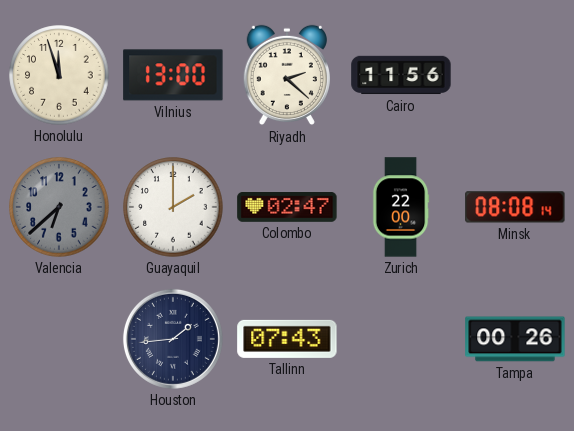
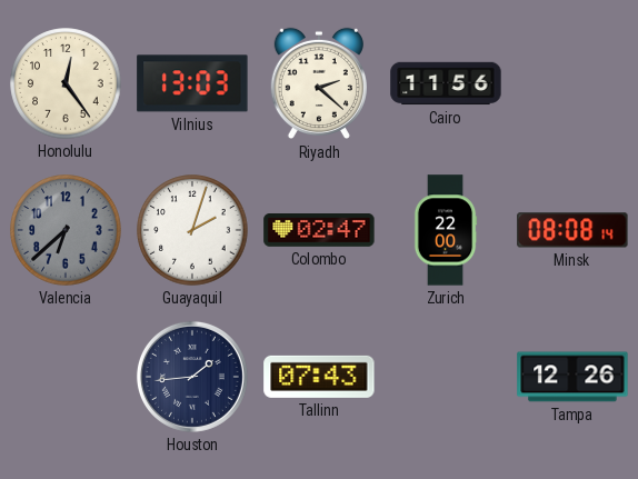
Honolulu: 11:57 -> 12:24 (66, 83)
Vilnius: 13:00 -> 13:03 (192, 83)
Guayaquil: 2:00 -> 2:03 (192, 230)
Tampa: 00:26 -> 12:26 (572, 377)
